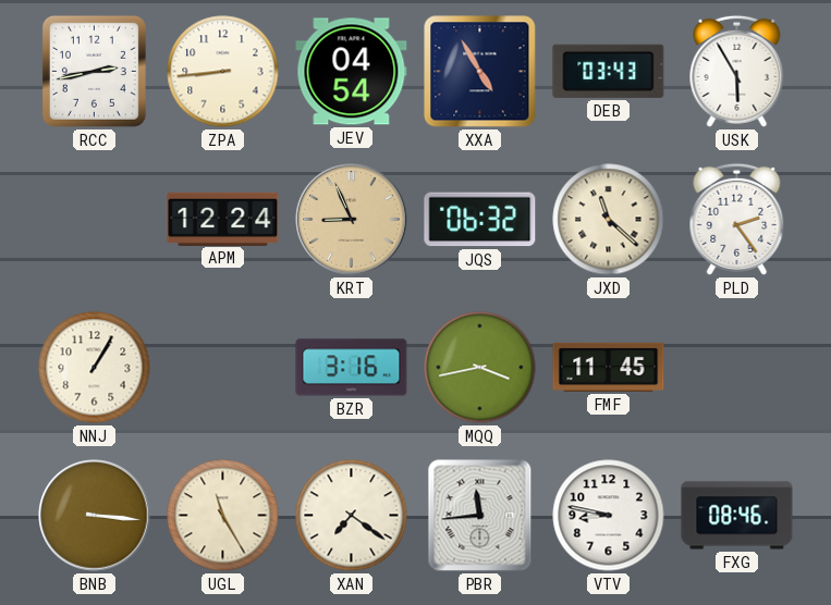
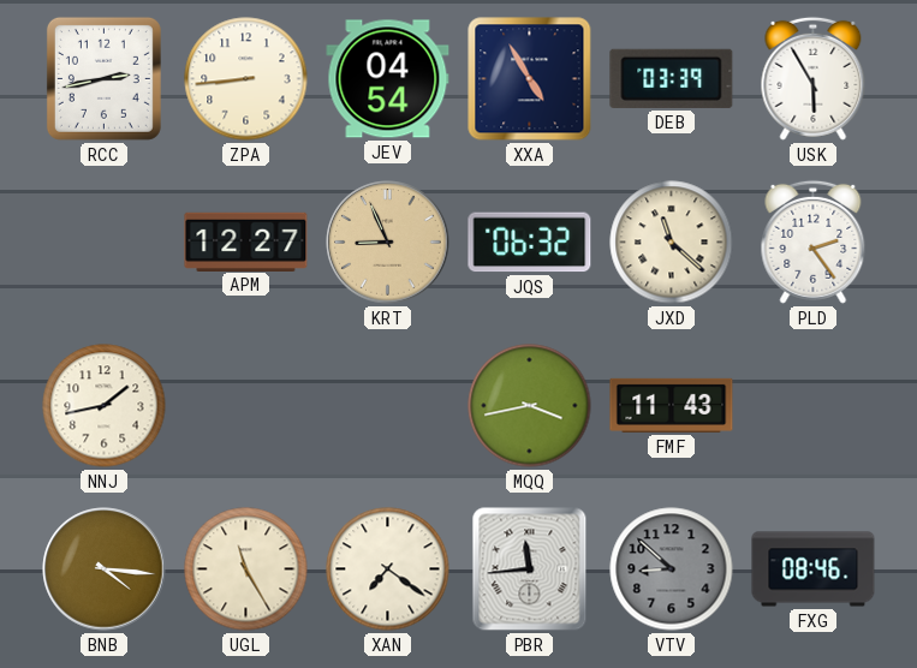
DEB: 03:43 -> 03:39 (672, 78)
APM: 12:24 -> 12:27 (246, 241)
NNJ: 1:05 -> 1:43 (105, 406)
BZR: 3:16 -> none (352, 368)
FMF: 11:45 -> 11:43 (672, 405)
BNB: 3:16 -> 4:16 (105, 569)
VTV: 8:47 -> 8:52 (672, 569)
VTV dial: white -> grey (672, 569)
